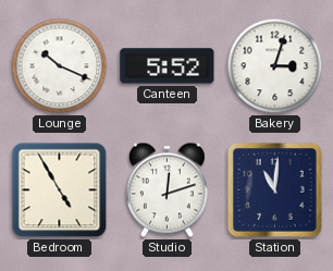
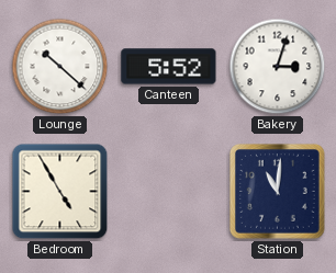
Lounge: 10:19 -> 10:22 (60, 67)
Studio: 12:12 -> none (166, 190)
